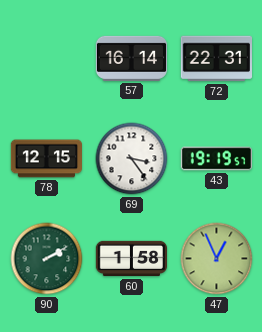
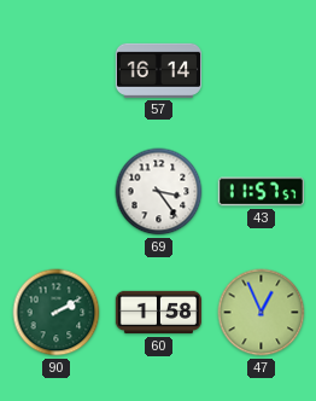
72: 22:31 -> none (216, 59)
78: 12:15 -> none (46, 159)
43: 19:19 -> 11:57 (261, 192)
